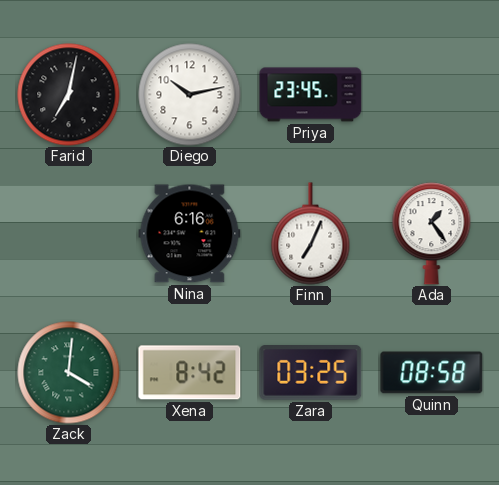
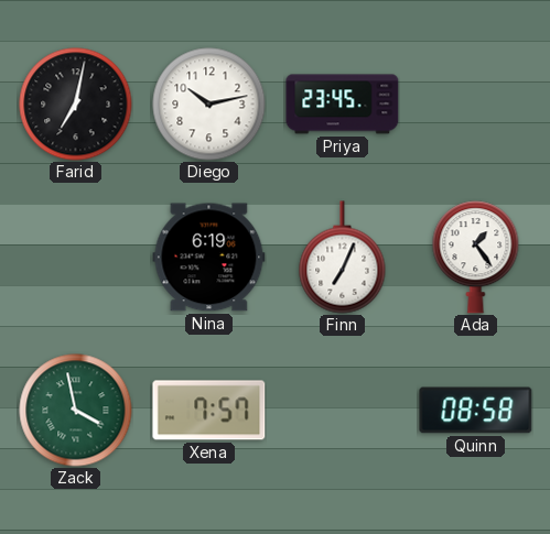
Nina: 6:16 -> 6:19 (209, 258)
Zack: 4:01 -> 3:58 (76, 411)
Xena: 8:42 -> 7:57 (209, 411)
Zara: 03:25 -> none (311, 373)
